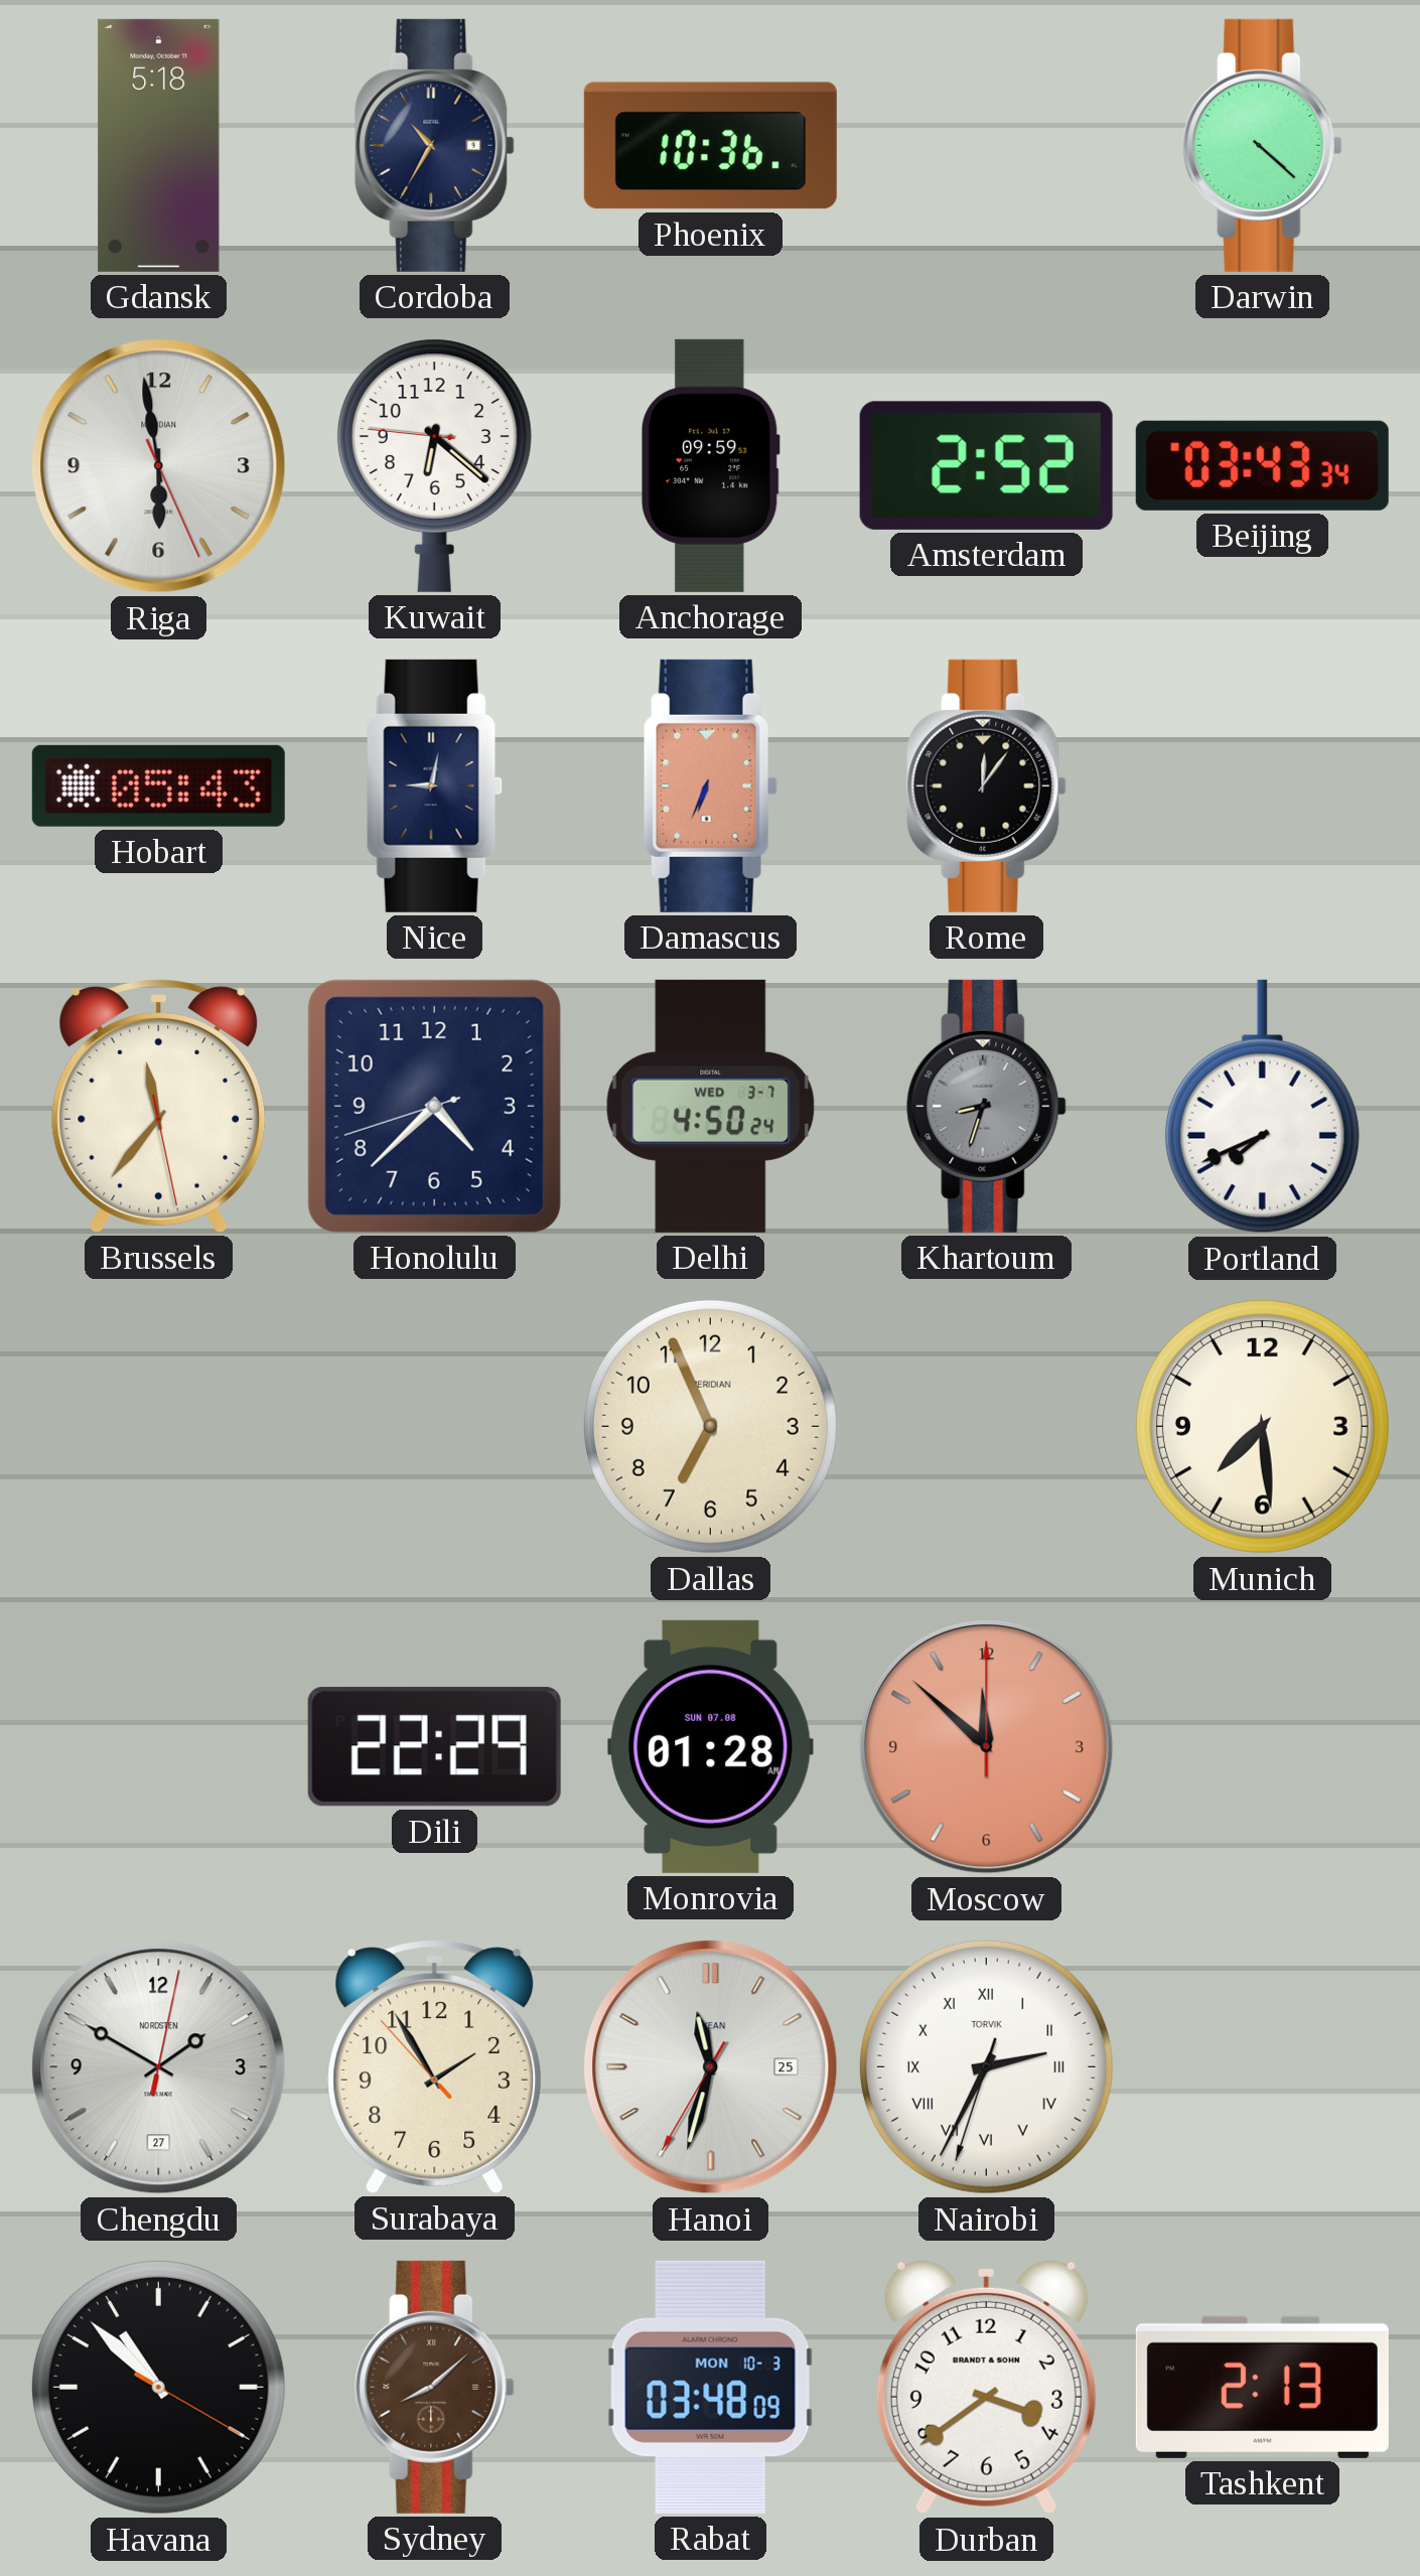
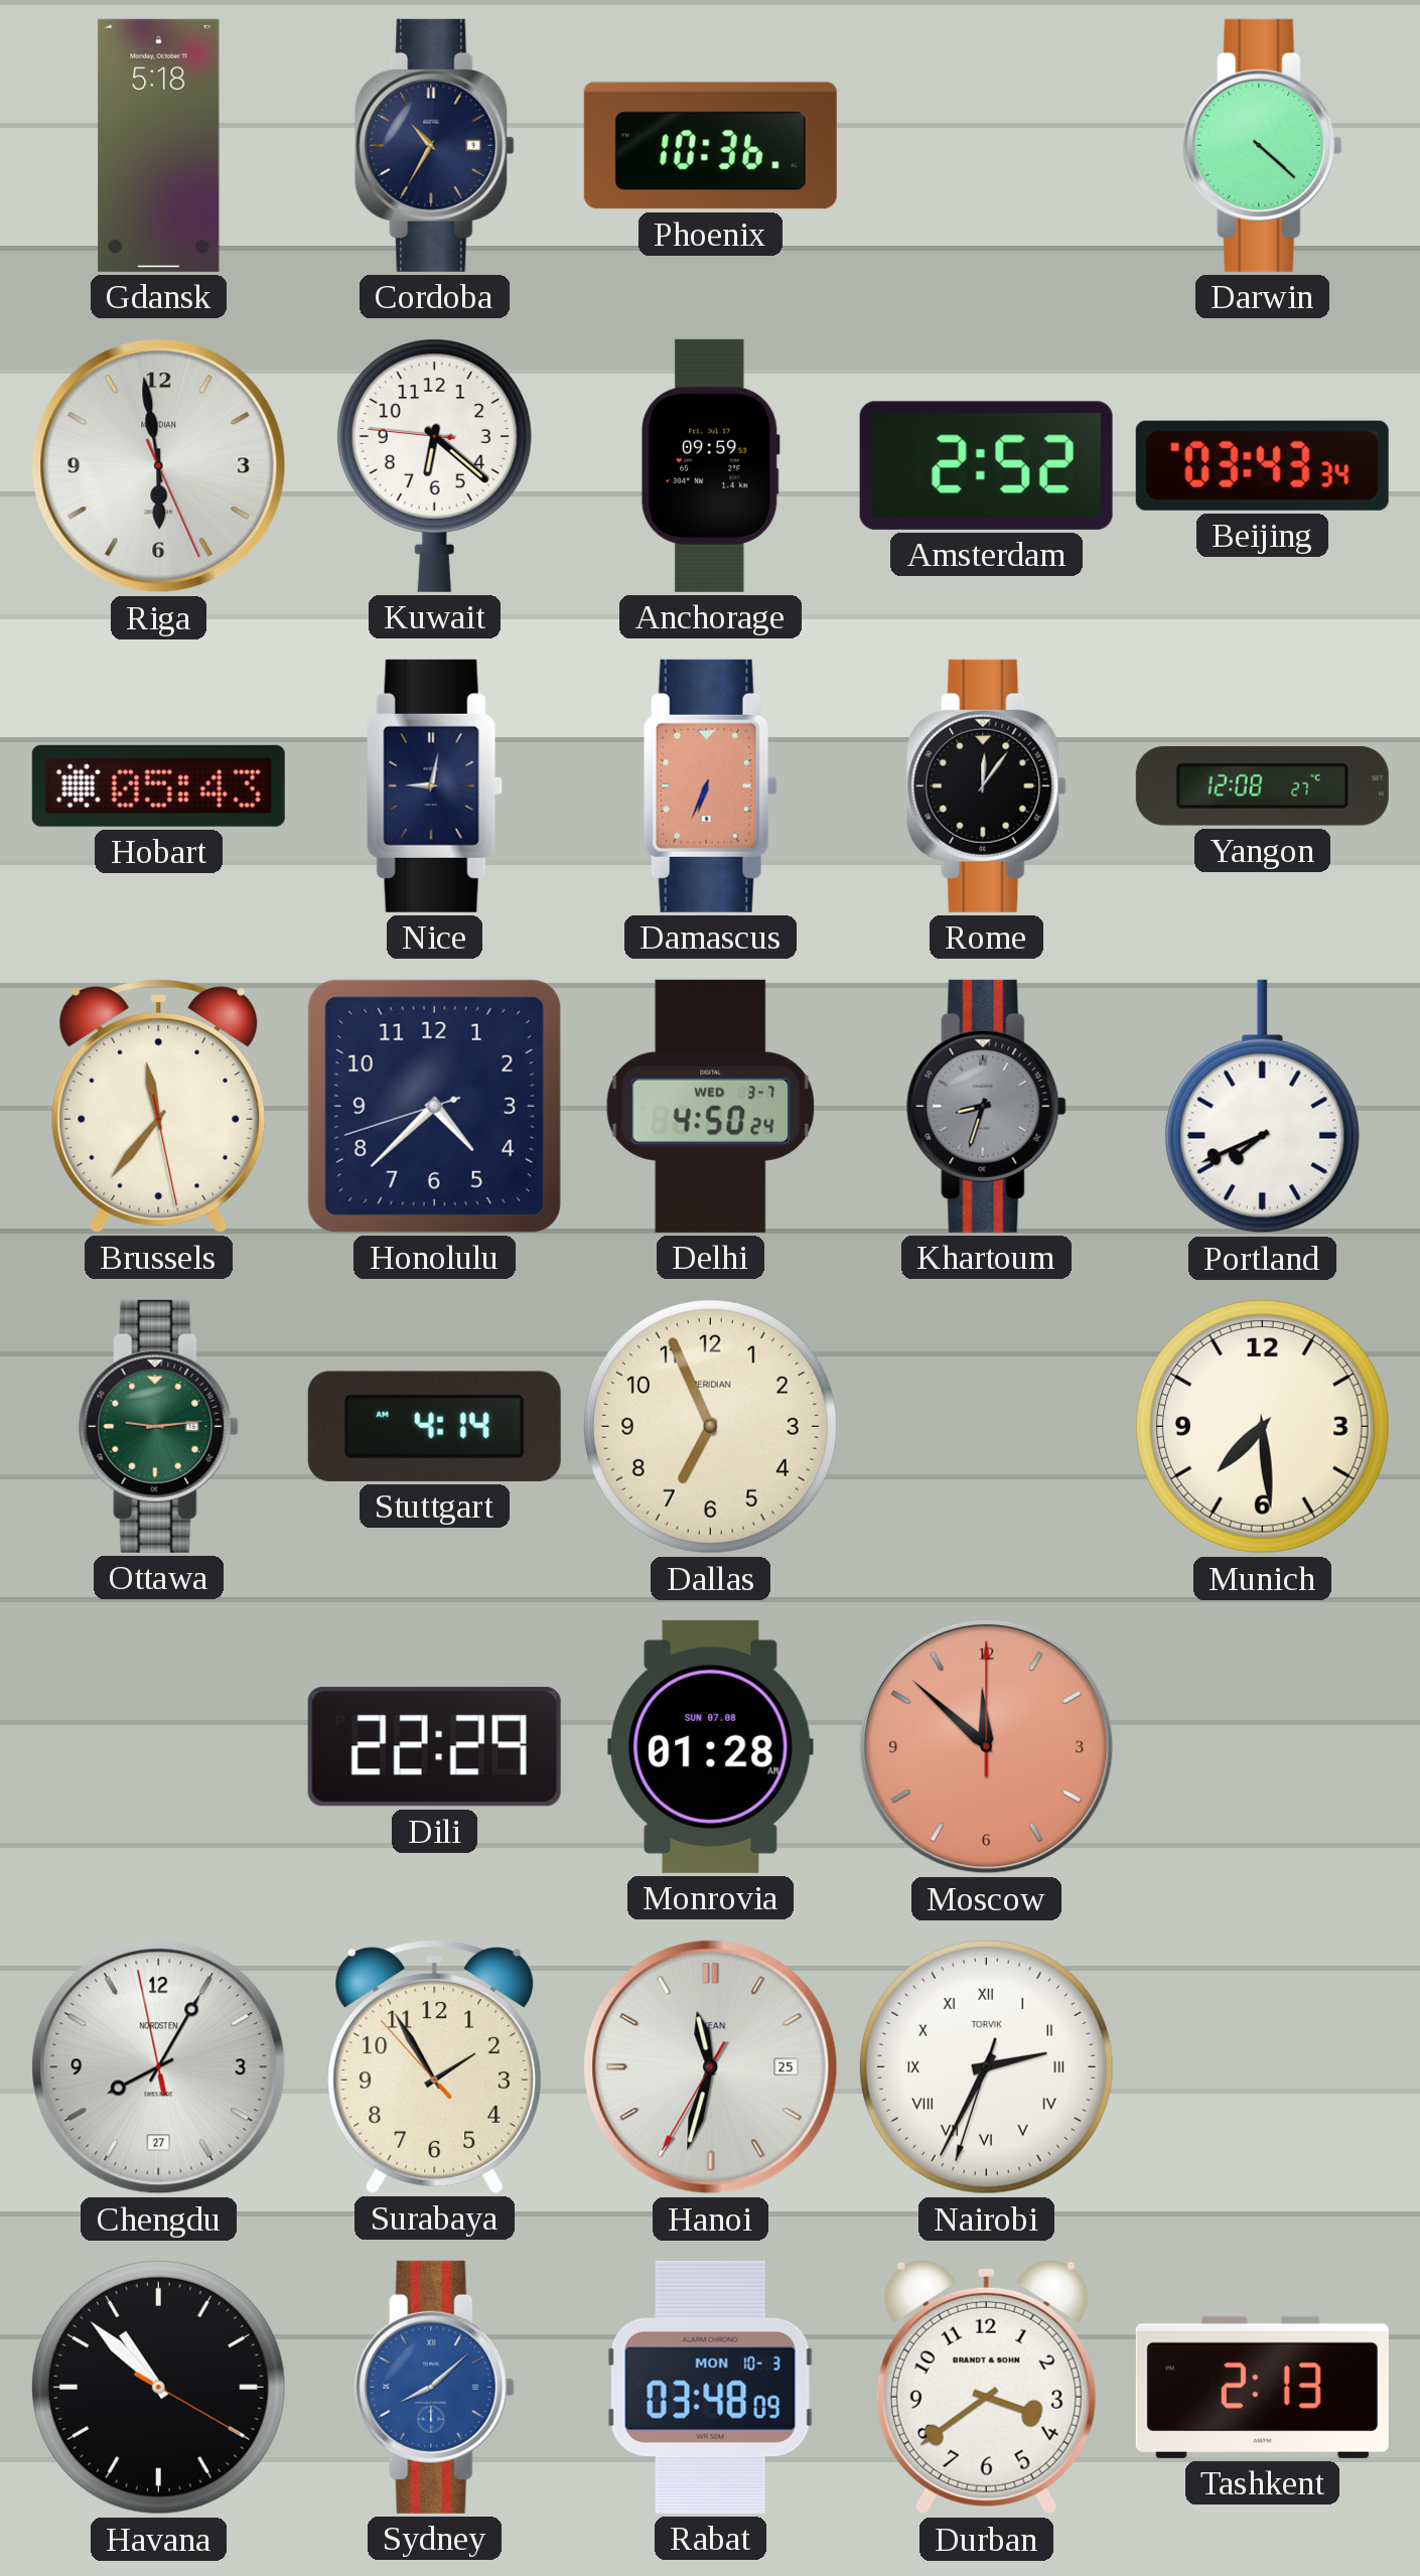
Yangon: none -> 12:08 (1262, 785)
Ottawa: none -> 9:14 (159, 1426)
Stuttgart: none -> 4:14 (434, 1426)
Chengdu: 1:50 -> 8:04 (159, 2067)
Sydney dial: brown -> blue (435, 2387)
